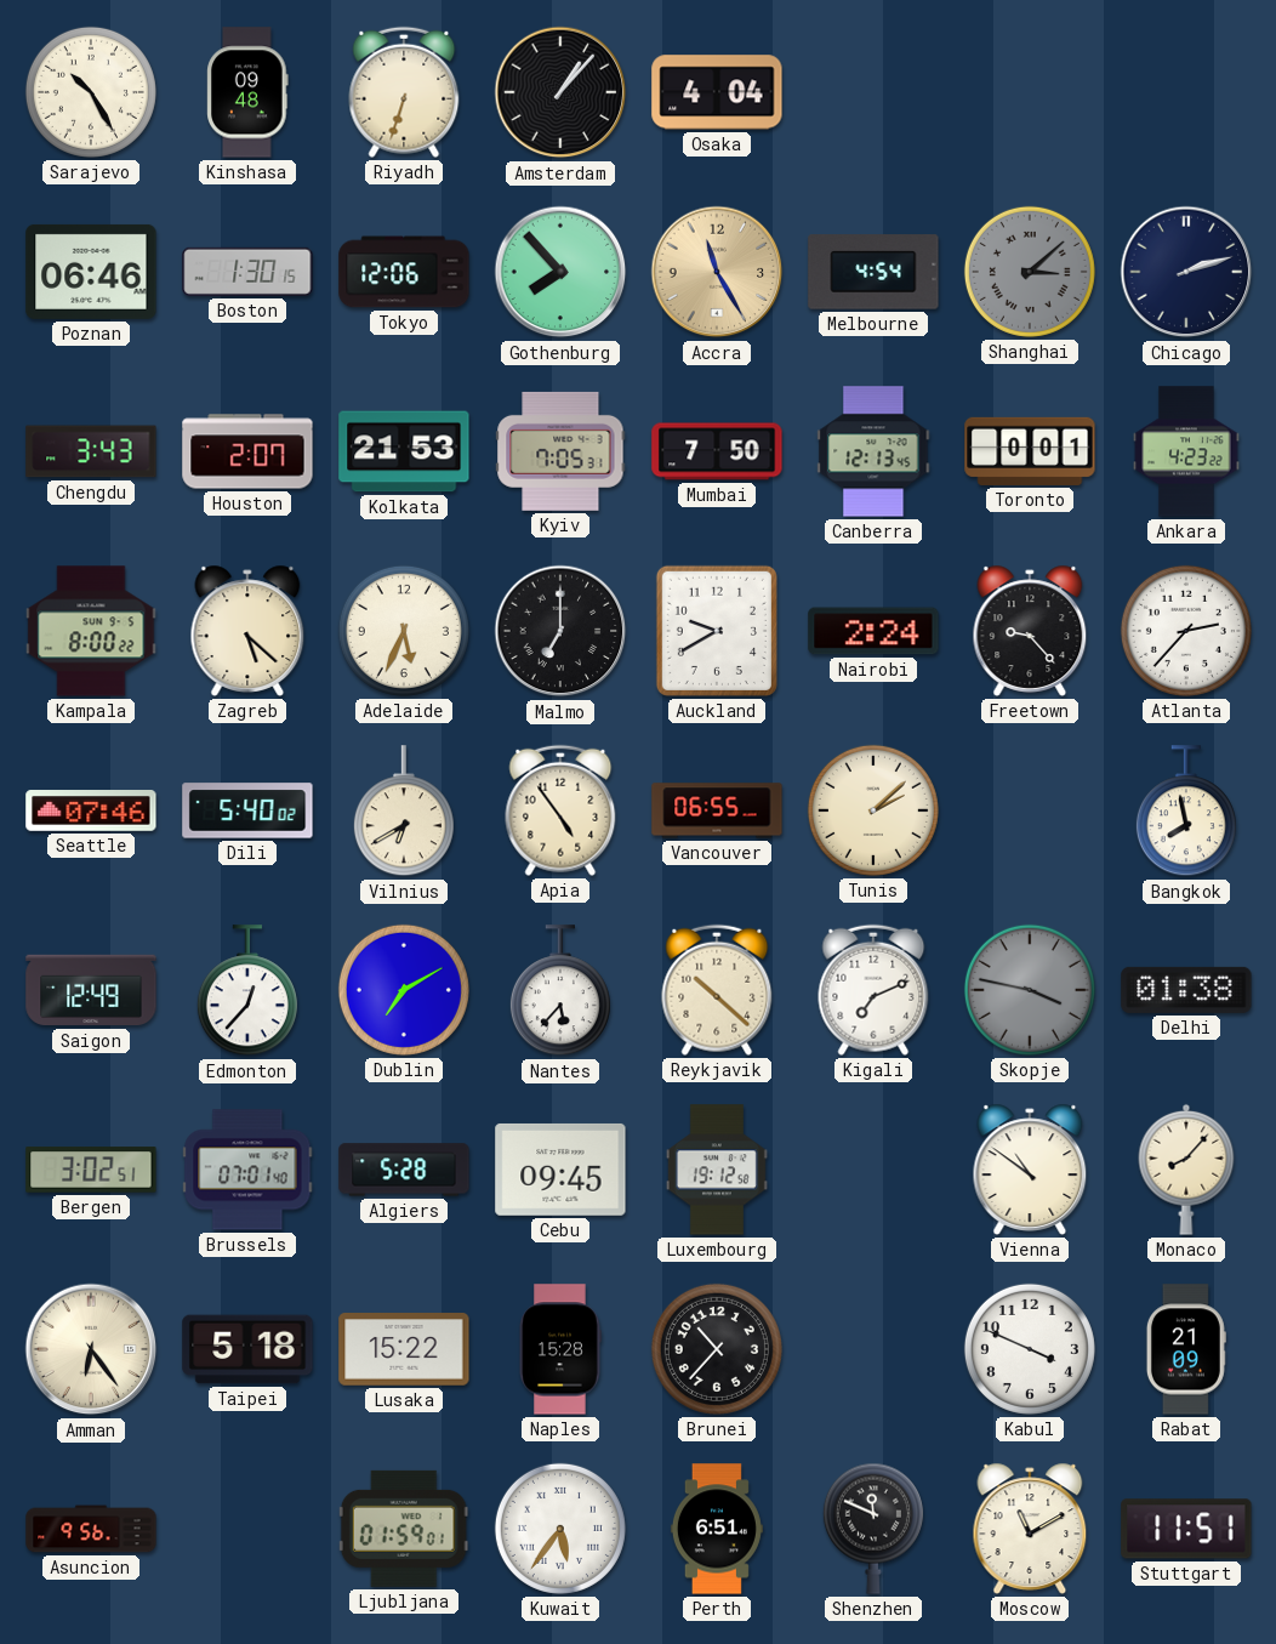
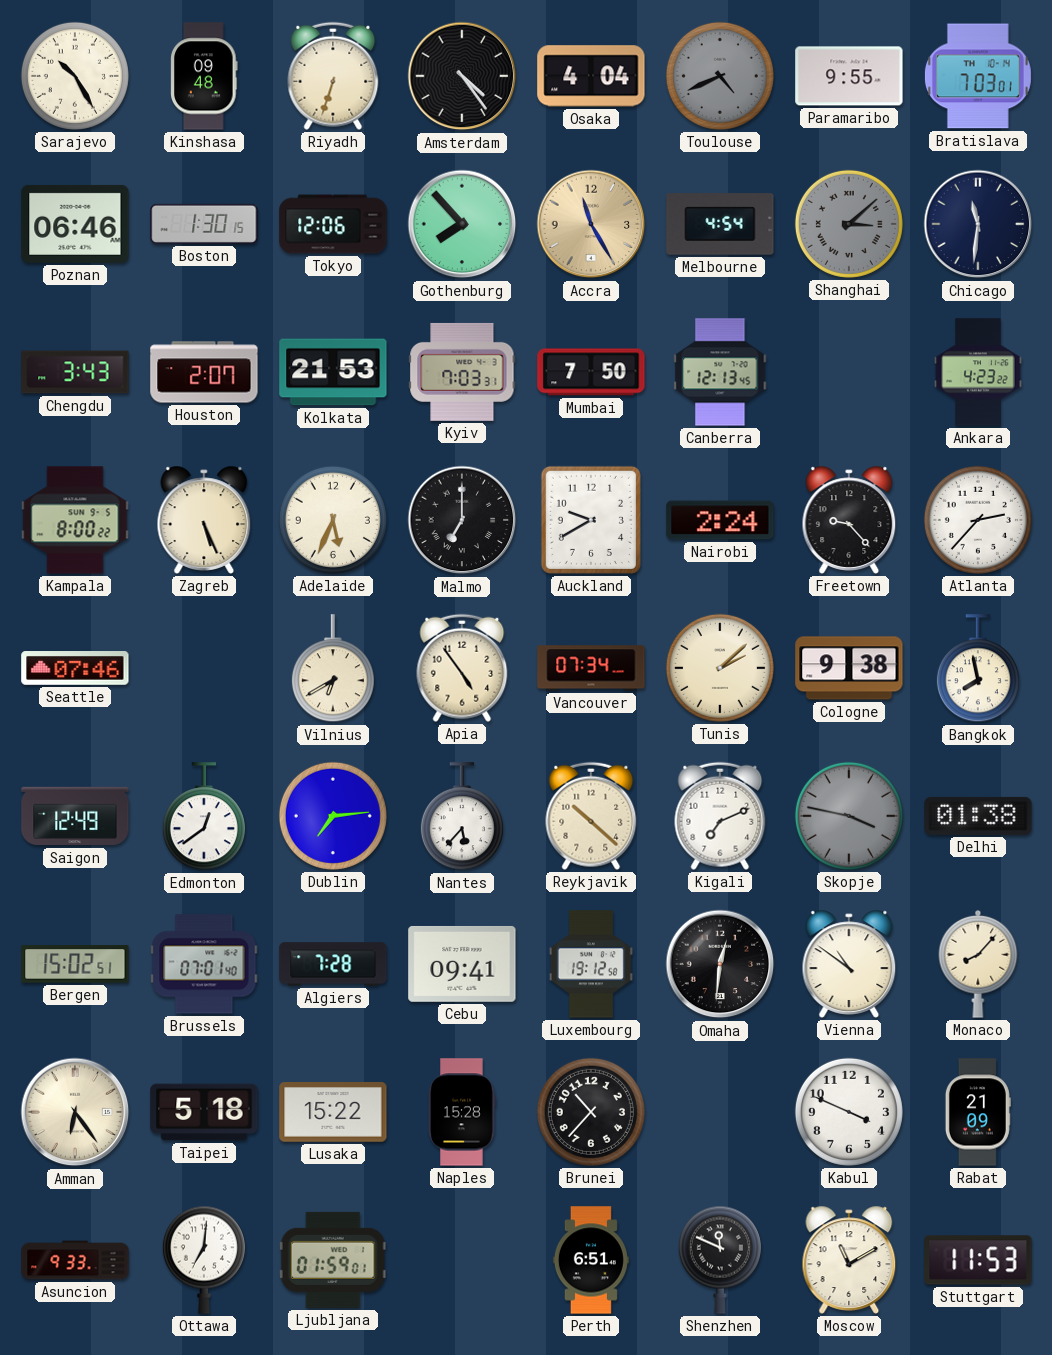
Amsterdam: 1:07 -> 4:24 (462, 76)
Toulouse: none -> 4:41 (720, 76)
Paramaribo: none -> 9:55 (849, 76)
Bratislava: none -> 7:03 (978, 76)
Chicago: 2:12 -> 11:31 (978, 224)
Kyiv: 7:05 -> 7:03 (462, 372)
Toronto: 0:01 -> none (1030, 451)
Zagreb: 5:22 -> 5:26 (204, 520)
Dili: 5:40 -> none (247, 810)
Vancouver: 06:55 -> 07:34 (591, 668)
Cologne: none -> 9:38 (849, 668)
Edmonton: 12:37 -> 12:39 (204, 817)
Dublin: 7:10 -> 7:14 (333, 816)
Bergen: 3:02 -> 15:02 (75, 964)
Algiers: 5:28 -> 7:28 (333, 964)
Cebu: 09:45 -> 09:41 (462, 964)
Omaha: none -> 12:31 (720, 964)
Asuncion: 9:56 -> 9:33 (75, 1260)
Ottawa: none -> 7:01 (204, 1260)
Kuwait: 5:36 -> none (560, 1529)
Stuttgart: 11:51 -> 11:53 (978, 1260)
